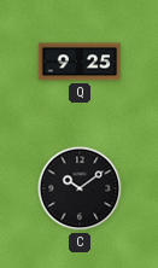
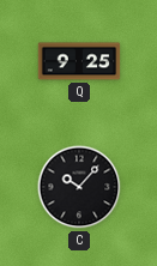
C: 10:09 -> 10:07 (79, 187)
